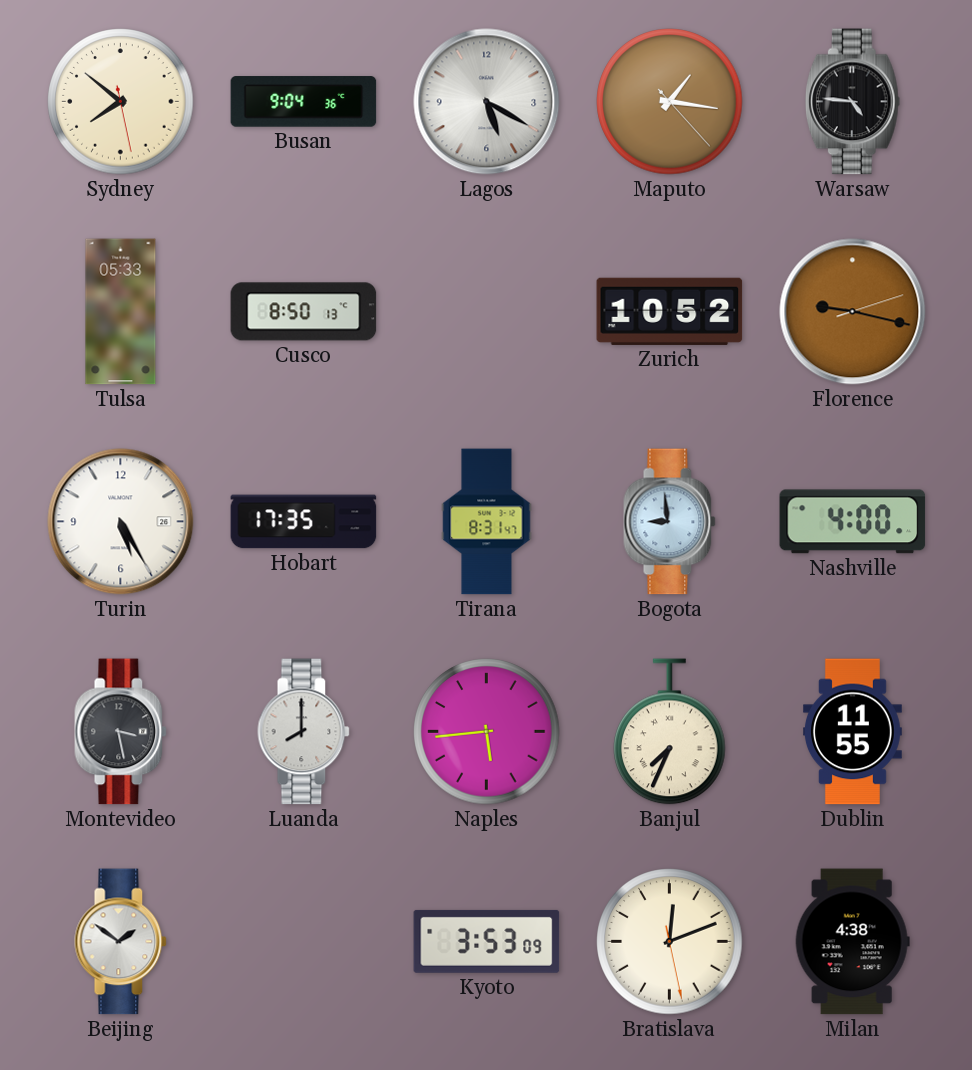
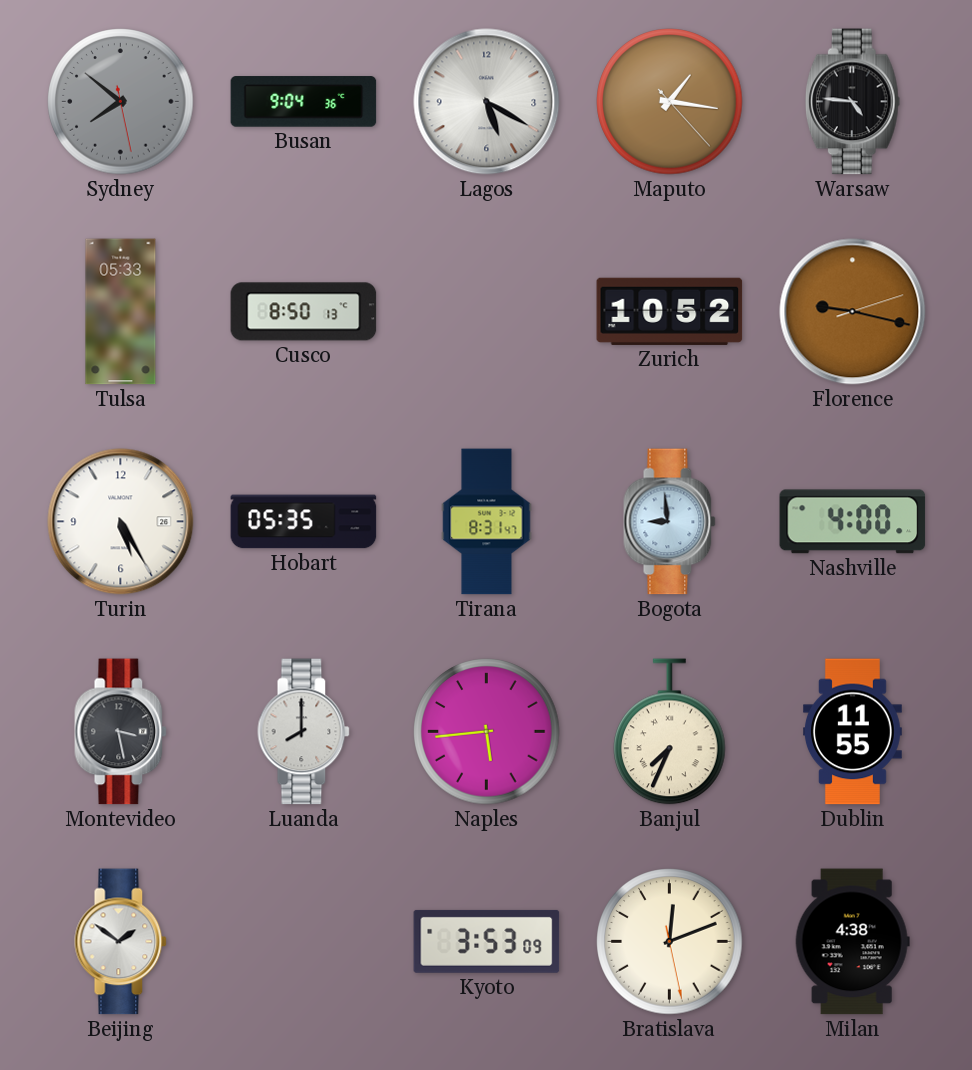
Sydney dial: cream -> grey (121, 102)
Hobart: 17:35 -> 05:35 (304, 522)
